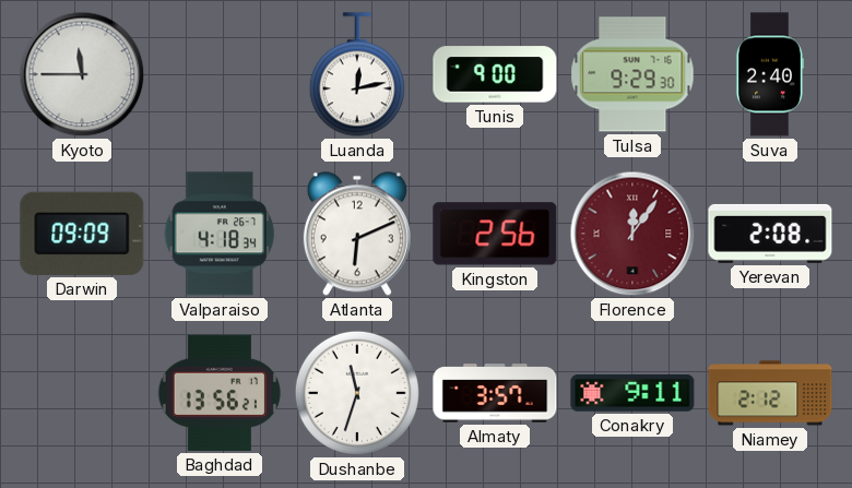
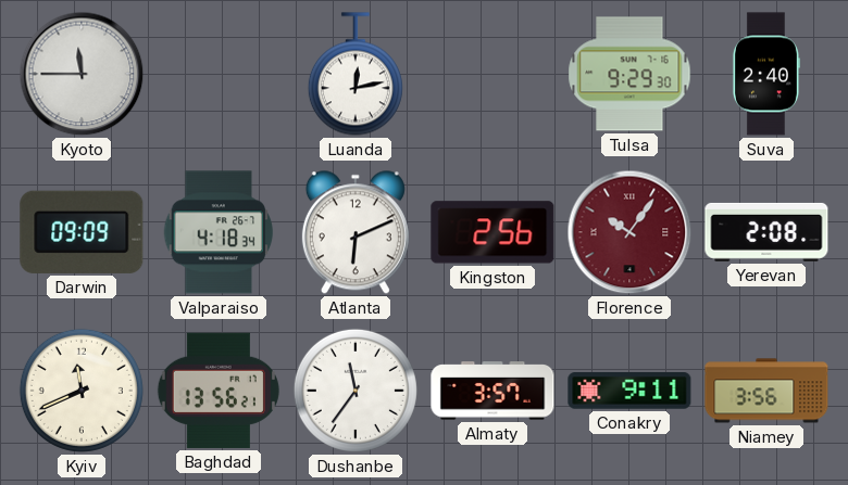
Tunis: 9:00 -> none (495, 74)
Florence: 12:06 -> 10:06 (629, 232)
Kyiv: none -> 11:41 (82, 391)
Dushanbe: 11:33 -> 11:36 (356, 391)
Niamey: 2:12 -> 3:56 (766, 391)
